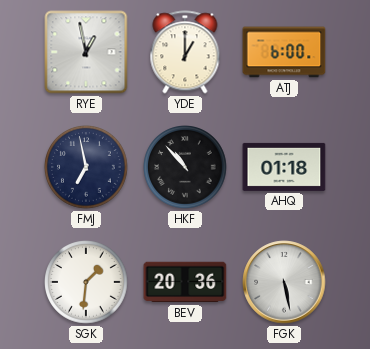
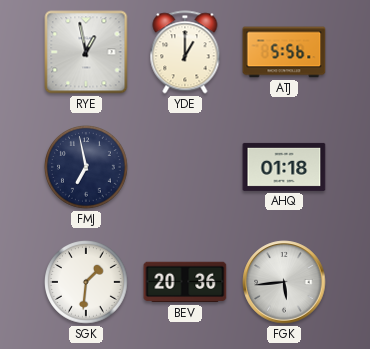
ATJ: 6:00 -> 5:56 (284, 52)
HKF: 10:53 -> none (186, 168)
FGK: 5:28 -> 5:44 (284, 282)
